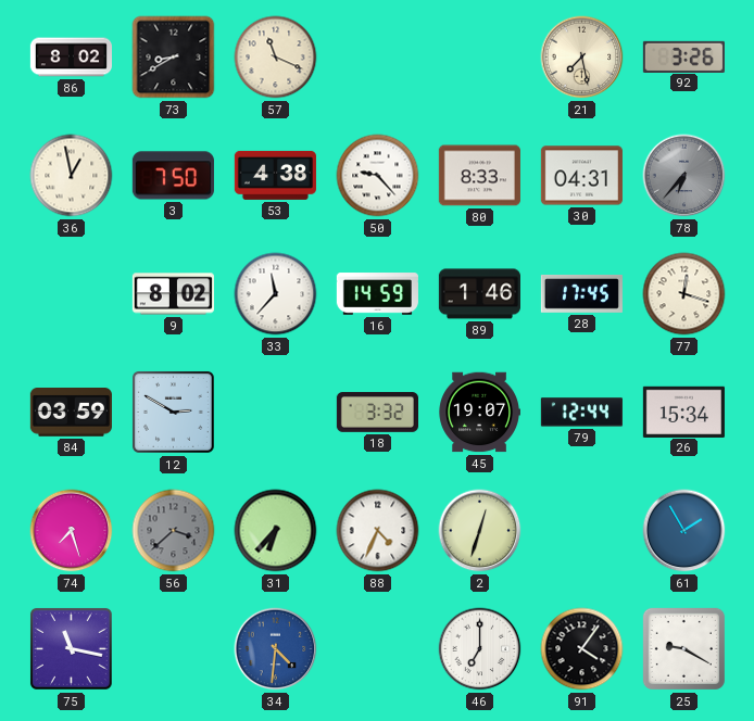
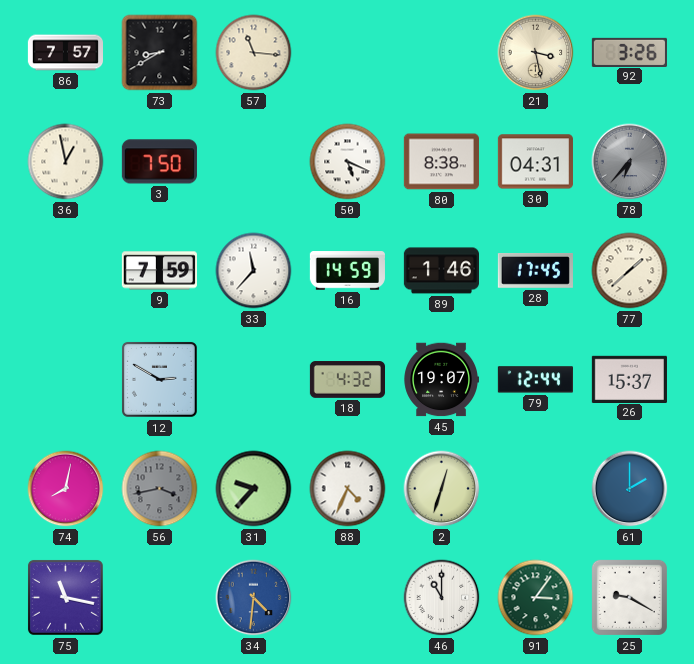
86: 8:02 -> 7:57 (65, 53)
57: 11:19 -> 11:16 (254, 53)
21: 7:28 -> 3:28 (536, 53)
53: 4:38 -> none (275, 175)
50: 9:23 -> 5:19 (348, 162)
80: 8:33 -> 8:38 (441, 162)
9: 8:02 -> 7:59 (159, 271)
77: 12:18 -> 1:38 (630, 271)
84: 03:59 -> none (71, 413)
18: 3:32 -> 4:32 (347, 380)
26: 15:34 -> 15:37 (629, 379)
74: 7:27 -> 8:02 (66, 489)
56: 3:38 -> 3:43 (160, 489)
31: 6:37 -> 9:37 (254, 489)
61: 1:55 -> 2:00 (630, 489)
46: 7:00 -> 11:00 (442, 598)
91: 4:06 -> 3:06 (536, 598)
91 dial: black -> green (536, 598)
